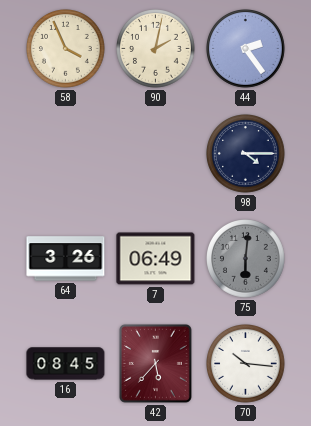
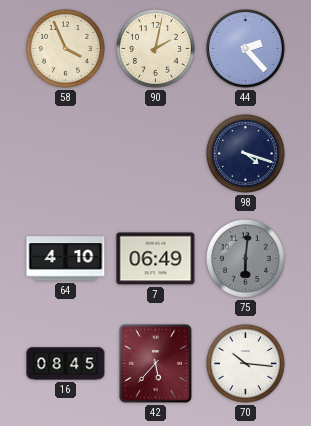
44: 2:24 -> 2:23 (246, 49)
98: 4:15 -> 4:18 (246, 154)
64: 3:26 -> 4:10 (66, 259)
